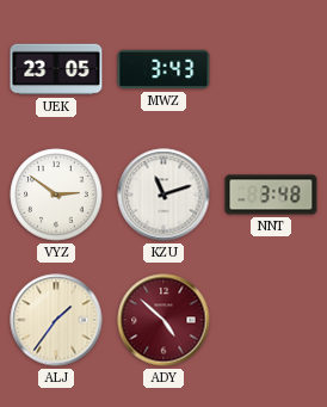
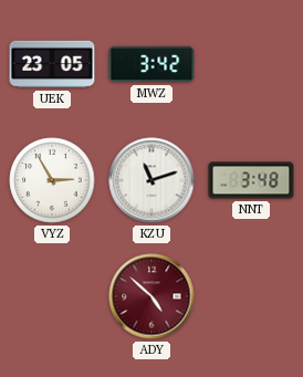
MWZ: 3:43 -> 3:42 (151, 64)
VYZ: 2:51 -> 2:55 (52, 180)
ALJ: 1:36 -> none (56, 320)
